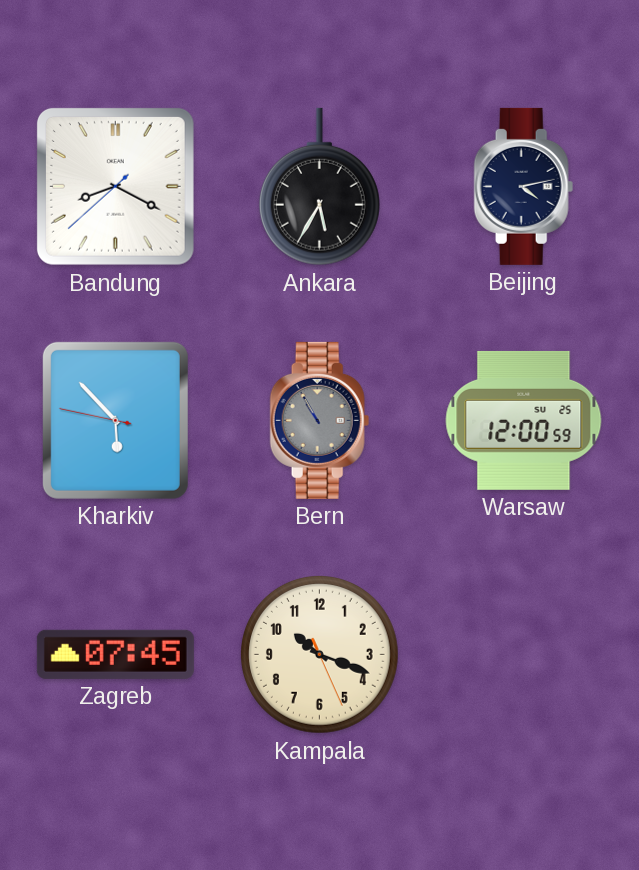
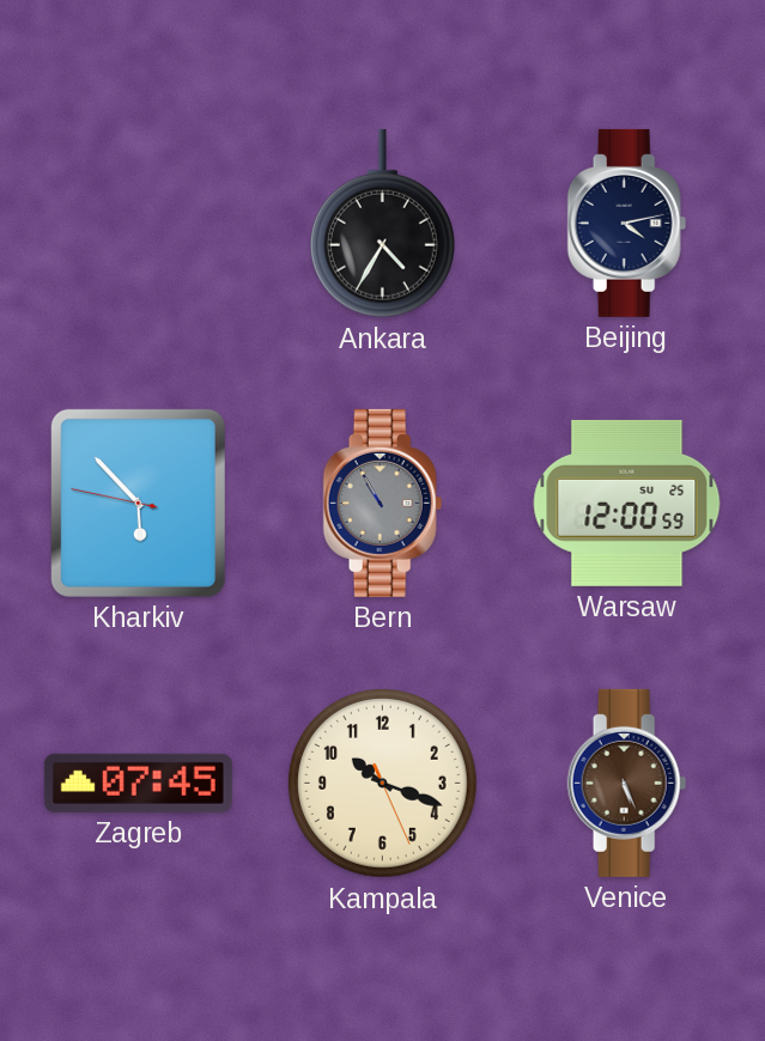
Bandung: 8:19 -> none (115, 186)
Ankara: 5:35 -> 4:35 (382, 224)
Venice: none -> 5:26 (627, 783)
